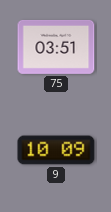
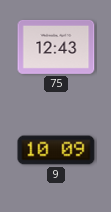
75: 03:51 -> 12:43 (56, 47)
